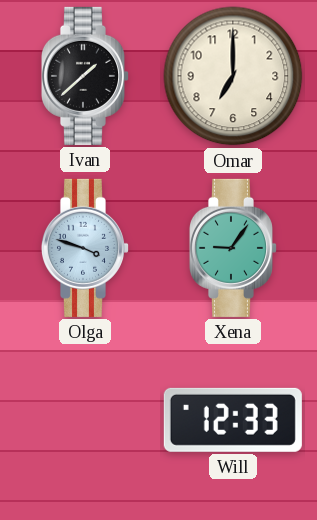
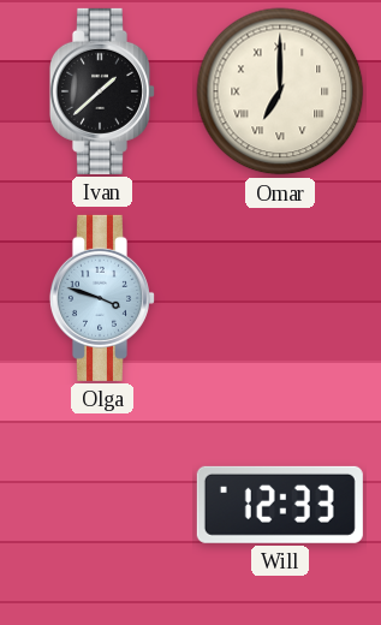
Omar numerals: Arabic -> Roman (280, 91)
Xena: 9:06 -> none (232, 248)
